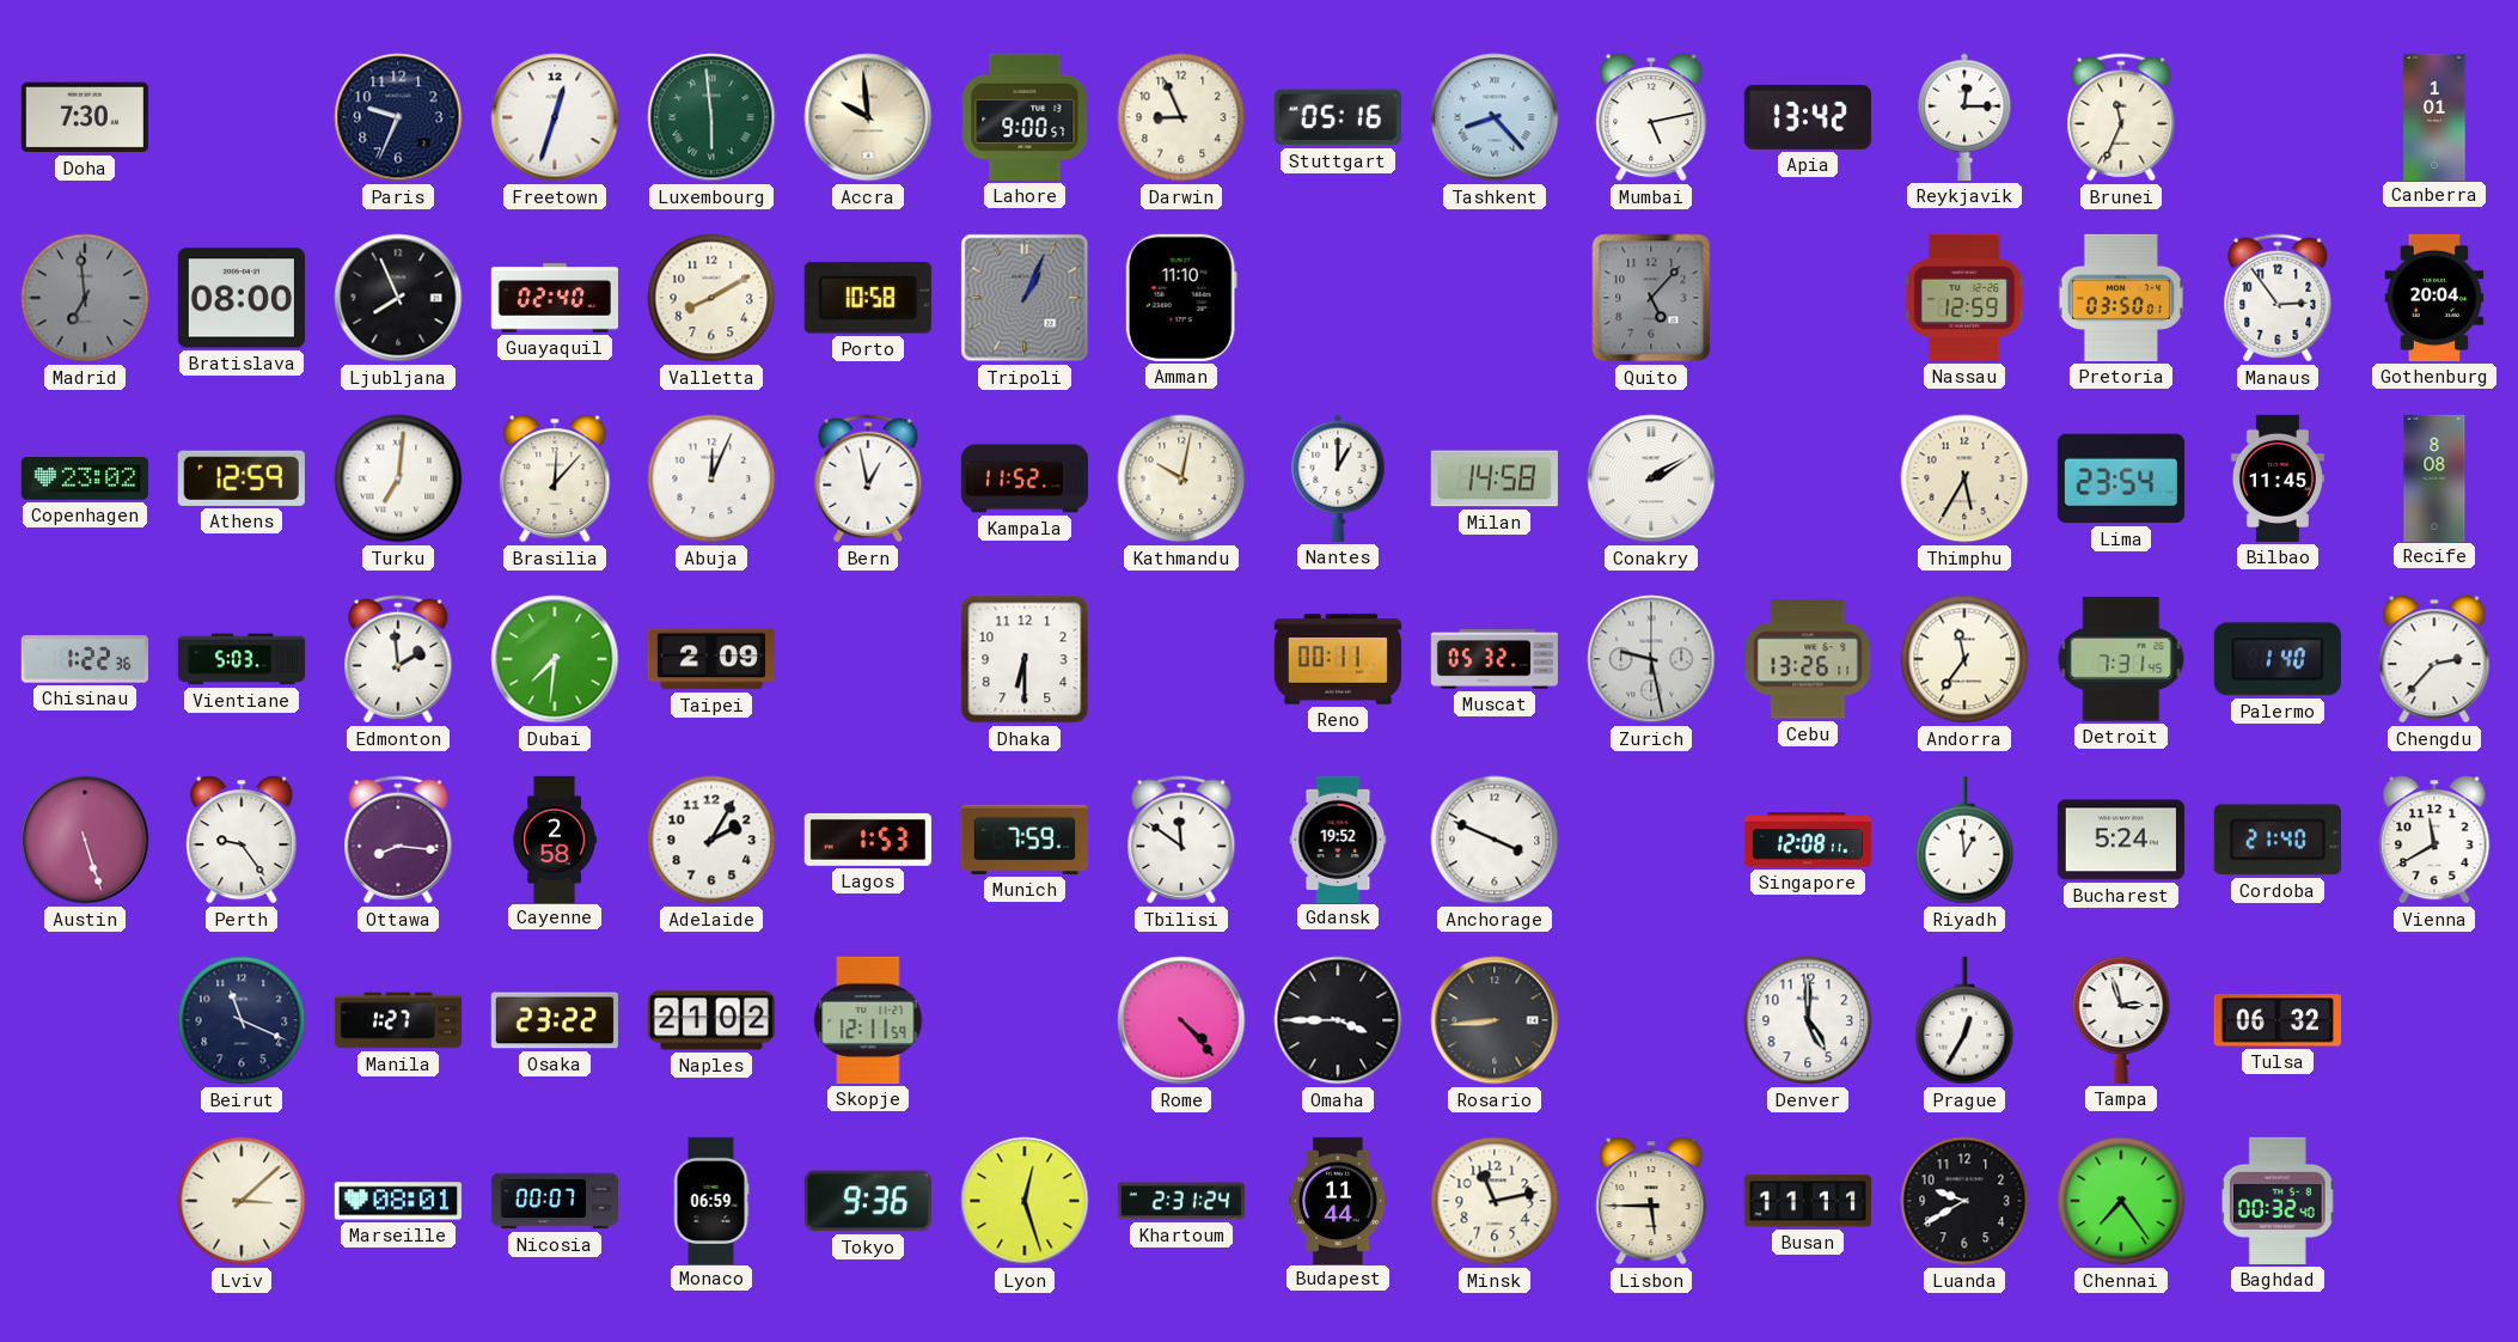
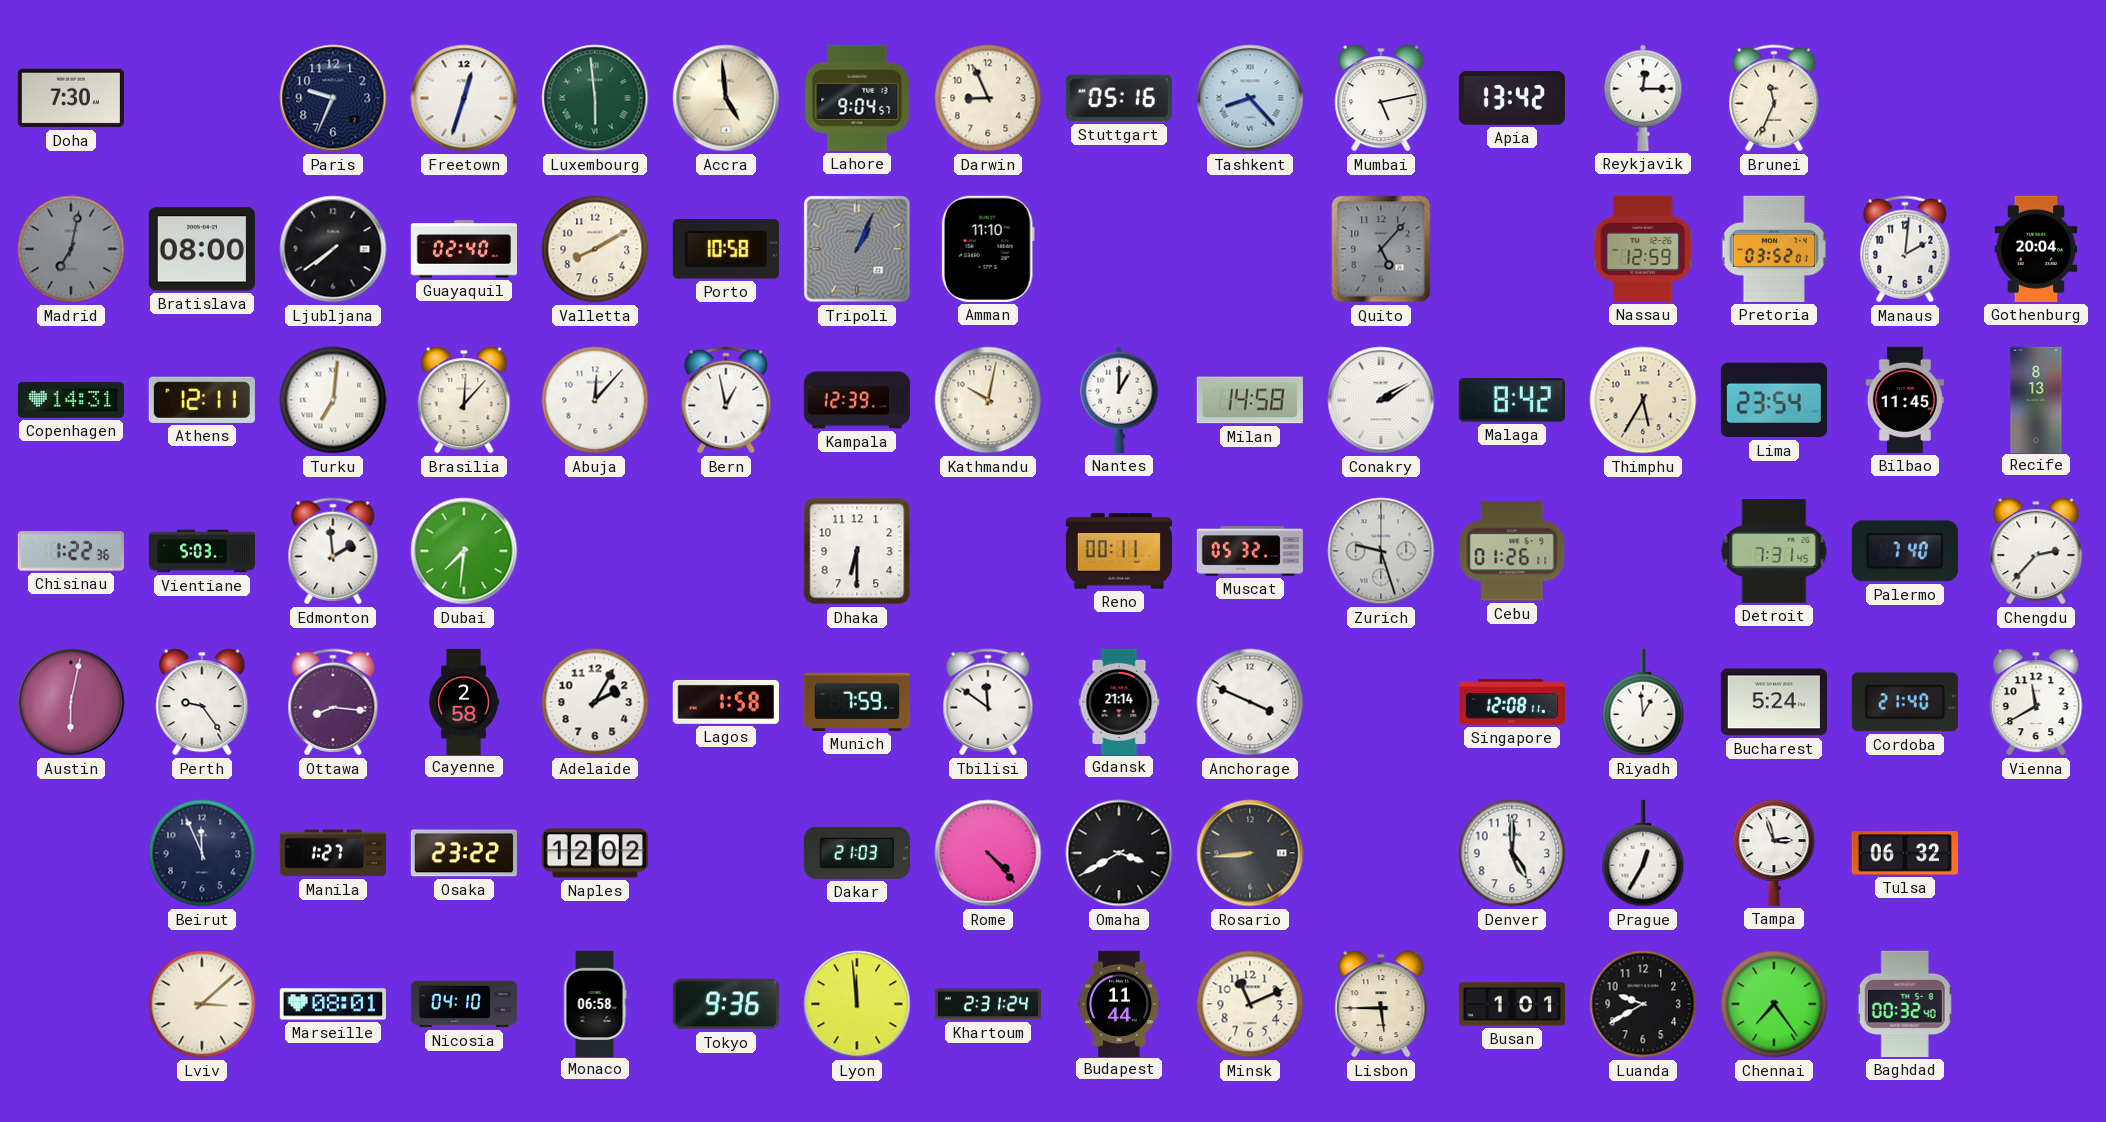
Accra: 9:59 -> 4:59 (726, 98)
Lahore: 9:00 -> 9:04 (857, 98)
Canberra: 1:01 -> none (2434, 116)
Madrid: 6:59 -> 7:02 (71, 249)
Ljubljana: 7:56 -> 7:39 (333, 249)
Pretoria: 03:50 -> 03:52 (1774, 249)
Manaus: 2:54 -> 2:01 (1905, 249)
Copenhagen: 23:02 -> 14:31 (70, 401)
Athens: 12:59 -> 12:11 (202, 400)
Abuja: 12:04 -> 12:07 (595, 400)
Kampala: 11:52 -> 12:39 (856, 400)
Malaga: none -> 8:42 (1512, 400)
Recife: 8:08 -> 8:13 (2036, 399)
Taipei: 2:09 -> none (711, 659)
Zurich: 9:28 -> 9:27 (1381, 551)
Cebu: 13:26 -> 01:26 (1512, 551)
Andorra: 11:36 -> none (1964, 659)
Palermo: 1:40 -> 7:40 (1905, 551)
Austin: 5:27 -> 6:02 (71, 702)
Lagos: 1:53 -> 1:58 (726, 702)
Gdansk: 19:52 -> 21:14 (1119, 701)
Beirut: 11:19 -> 11:56 (202, 853)
Naples: 21:02 -> 12:02 (595, 853)
Skopje: 12:11 -> none (868, 1020)
Dakar: none -> 21:03 (857, 853)
Omaha: 3:45 -> 3:40 (1119, 853)
Nicosia: 00:07 -> 04:10 (463, 1004)
Monaco: 06:59 -> 06:58 (595, 1003)
Lyon: 12:27 -> 11:59 (857, 1004)
Minsk: 11:13 -> 11:11 (1250, 1004)
Busan: 11:11 -> 1:01 (1512, 1004)
